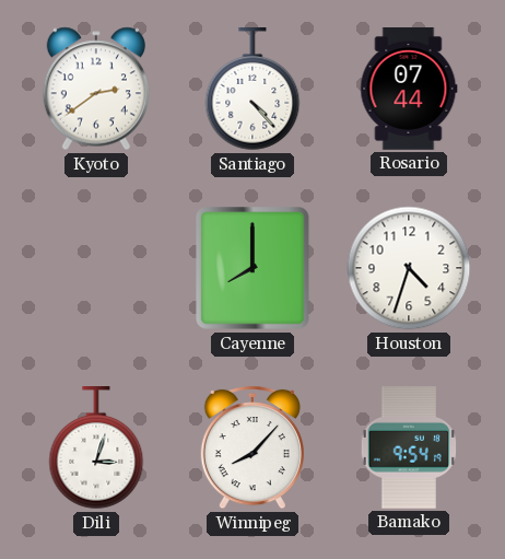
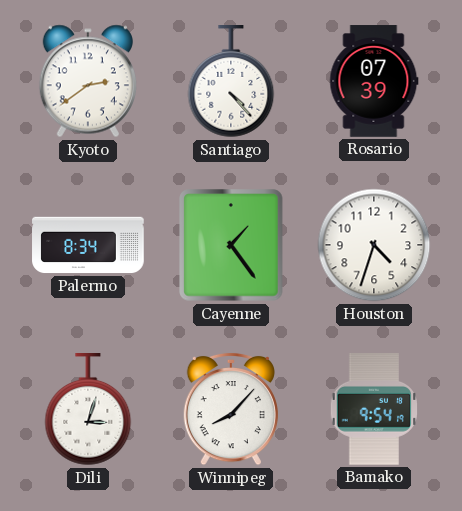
Rosario: 07:44 -> 07:39 (374, 81)
Palermo: none -> 8:34 (88, 245)
Cayenne: 8:00 -> 1:24 (231, 245)
